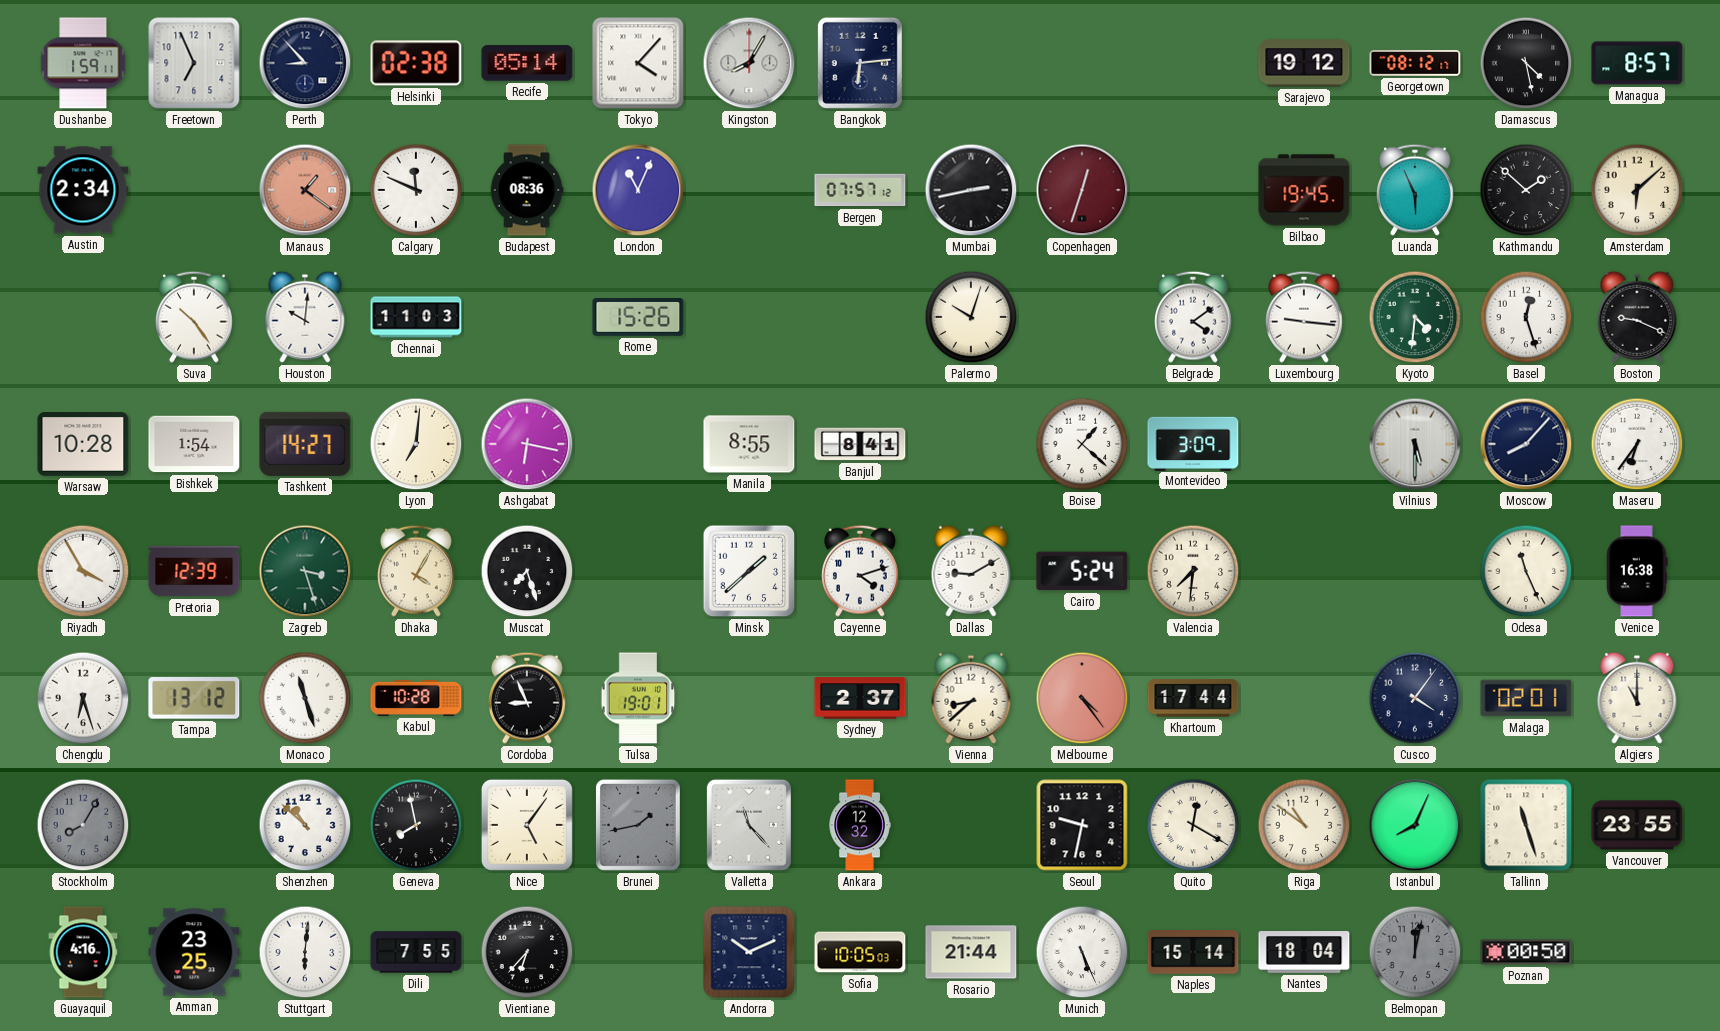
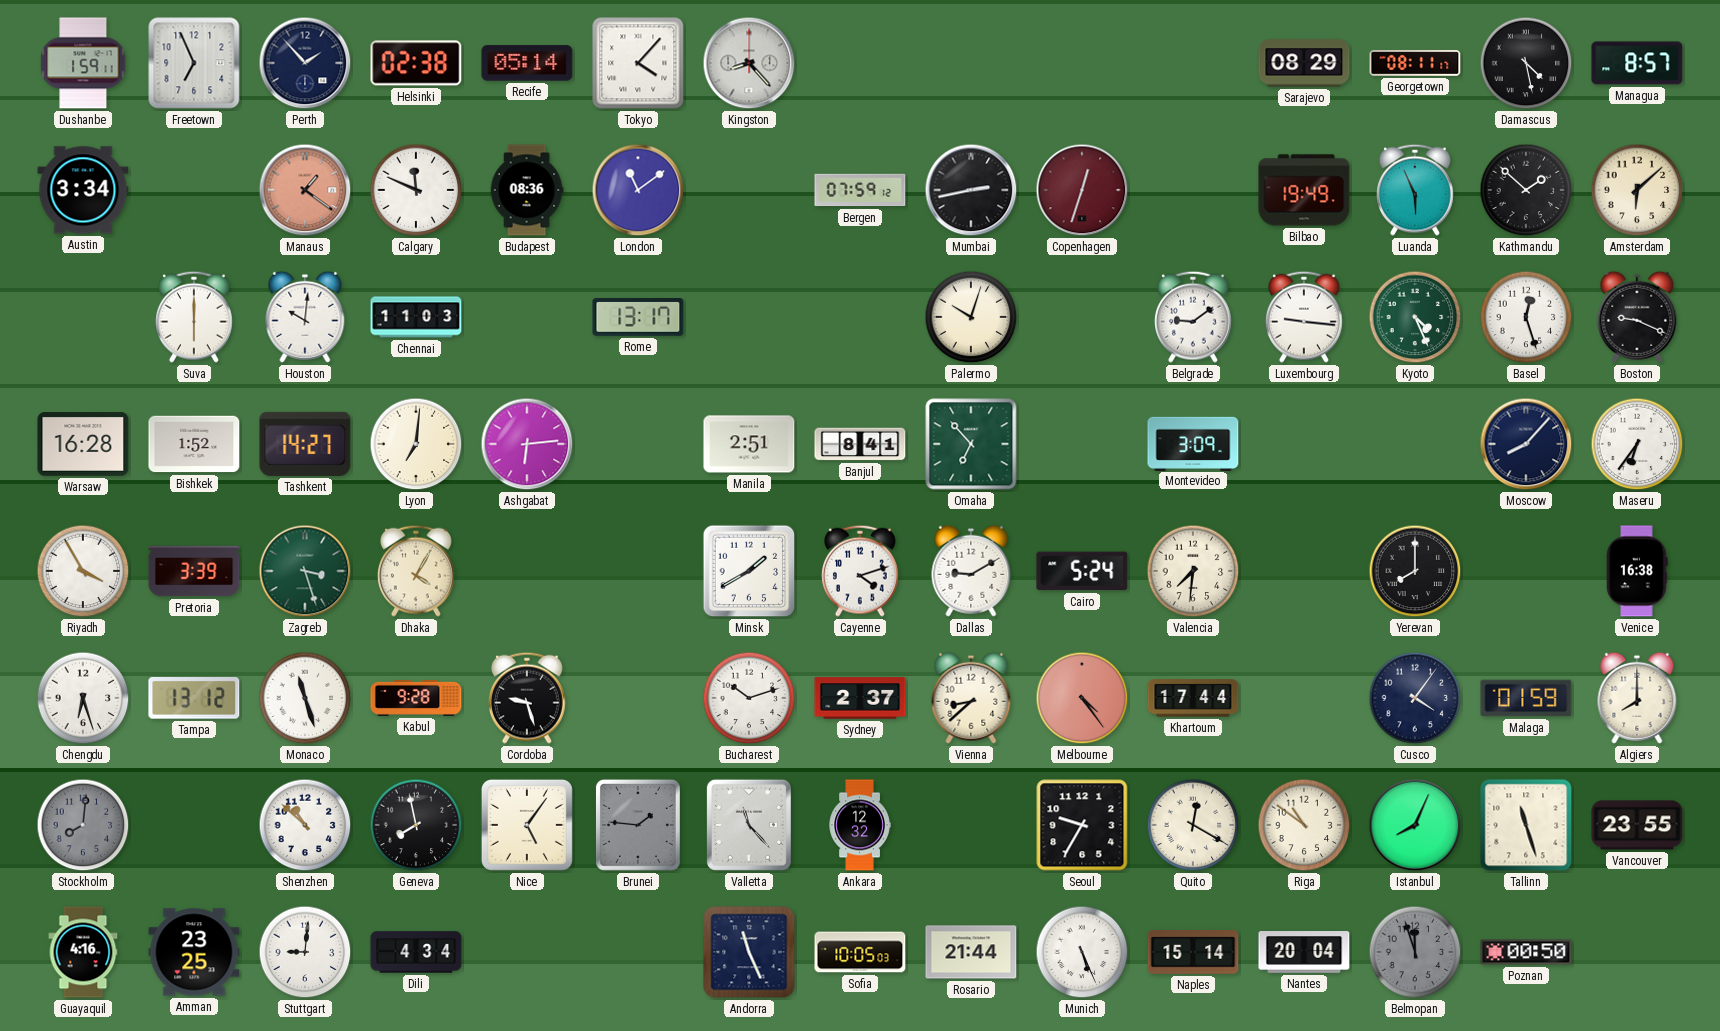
Perth: 8:53 -> 1:53 (305, 63)
Kingston: 8:05 -> 8:23 (749, 63)
Bangkok: 6:14 -> none (860, 63)
Sarajevo: 19:12 -> 08:29 (1304, 63)
Georgetown: 08:12 -> 08:11 (1415, 63)
Austin: 2:34 -> 3:34 (83, 190)
London: 11:04 -> 11:09 (638, 190)
Bergen: 07:57 -> 07:59 (860, 190)
Bilbao: 19:45 -> 19:49 (1304, 190)
Suva: 10:24 -> 6:00 (195, 317)
Rome: 15:26 -> 13:17 (638, 318)
Belgrade: 4:09 -> 9:09 (1194, 317)
Kyoto: 4:31 -> 4:26 (1415, 317)
Warsaw: 10:28 -> 16:28 (83, 444)
Bishkek: 1:54 -> 1:52 (194, 444)
Ashgabat: 6:17 -> 6:14 (527, 444)
Manila: 8:55 -> 2:51 (749, 444)
Omaha: none -> 6:53 (971, 444)
Boise: 1:22 -> none (1082, 444)
Vilnius: 5:30 -> none (1415, 444)
Pretoria: 12:39 -> 3:39 (194, 571)
Muscat: 7:27 -> none (527, 571)
Minsk: 1:38 -> 1:40 (749, 571)
Yerevan: none -> 8:00 (1415, 571)
Odesa: 11:26 -> none (1526, 571)
Kabul: 10:28 -> 9:28 (416, 698)
Cordoba: 8:56 -> 9:27 (528, 698)
Tulsa: 19:01 -> none (638, 698)
Bucharest: none -> 10:12 (749, 698)
Malaga: 02:01 -> 01:59 (1526, 698)
Algiers: 11:00 -> 8:00 (1637, 698)
Stockholm: 8:05 -> 8:01 (83, 825)
Brunei: 1:43 -> 1:46 (638, 825)
Seoul: 9:32 -> 9:35 (1082, 825)
Stuttgart: 6:01 -> 9:01 (305, 952)
Dili: 7:55 -> 4:34 (416, 952)
Vientiane: 6:37 -> none (527, 952)
Andorra: 10:11 -> 11:26 (749, 952)
Nantes: 18:04 -> 20:04 (1304, 952)
Belmopan: 12:02 -> 11:57 (1415, 952)
